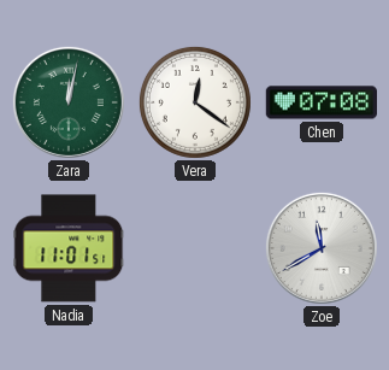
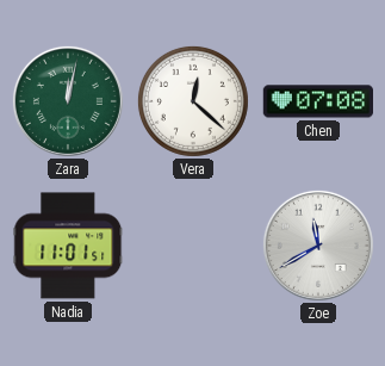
Vera: 12:21 -> 12:22 (193, 101)
